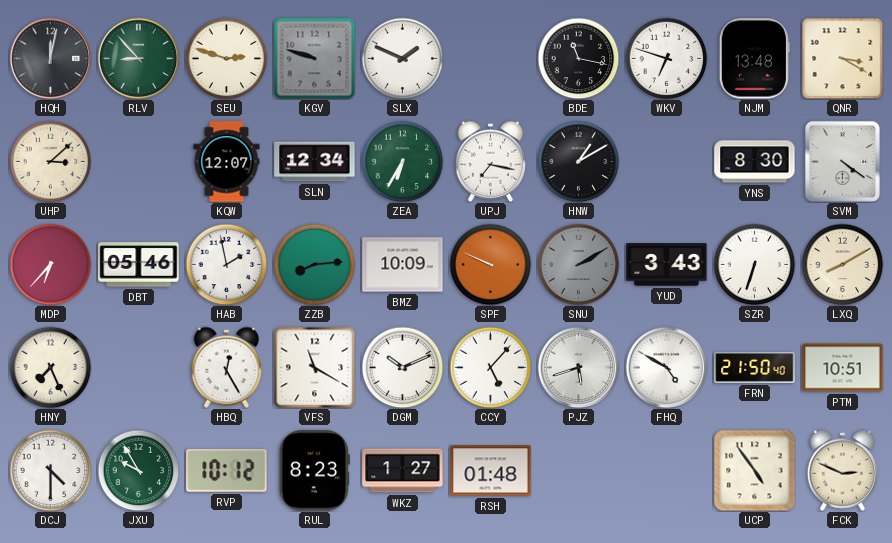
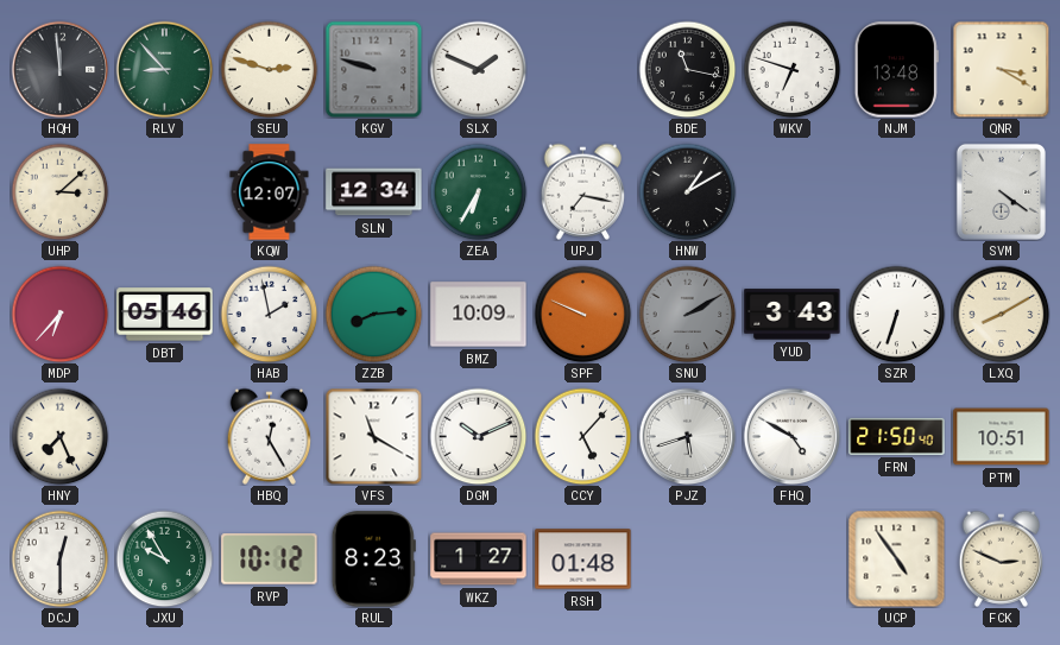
HQH: 12:02 -> 11:59 (59, 69)
YNS: 8:30 -> none (755, 162)
DCJ: 4:30 -> 12:30 (59, 558)
